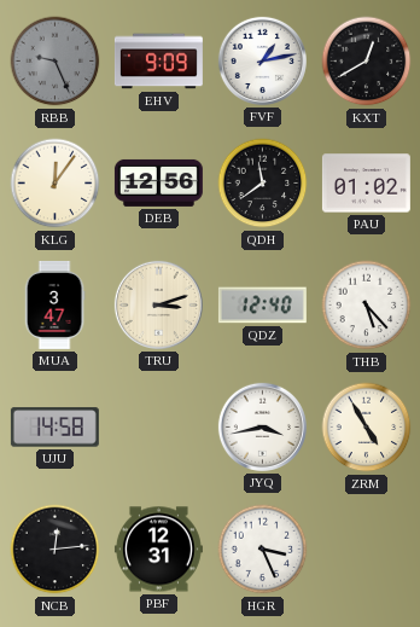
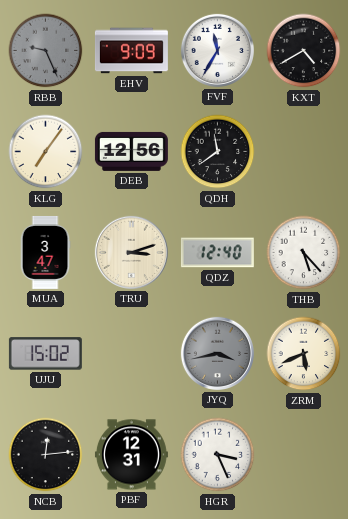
FVF: 1:13 -> 11:35 (217, 50)
KXT: 12:40 -> 4:40 (304, 51)
KLG: 12:06 -> 7:06 (46, 152)
PAU: 01:02 -> none (366, 184)
UJU: 14:58 -> 15:02 (45, 354)
JYQ dial: white -> grey (217, 353)
ZRM: 4:55 -> 5:41 (304, 354)
